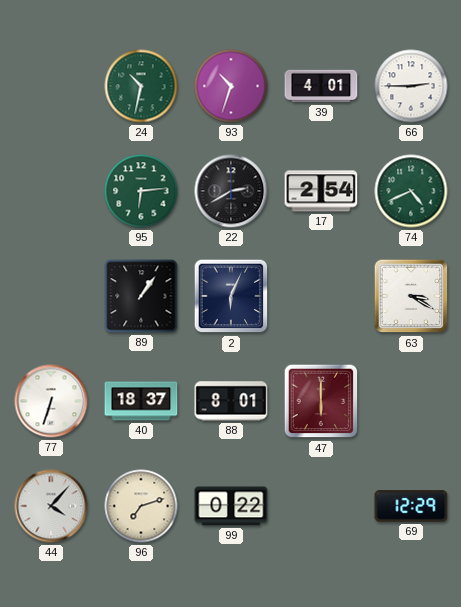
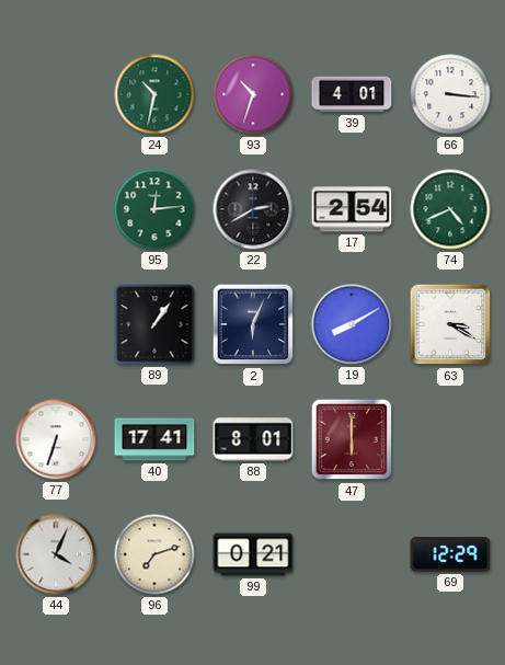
66: 2:45 -> 3:16 (450, 94)
95: 6:14 -> 12:14 (154, 209)
19: none -> 8:10 (352, 324)
40: 18:37 -> 17:41 (154, 439)
44: 4:07 -> 4:04 (56, 554)
99: 0:22 -> 0:21 (253, 554)
